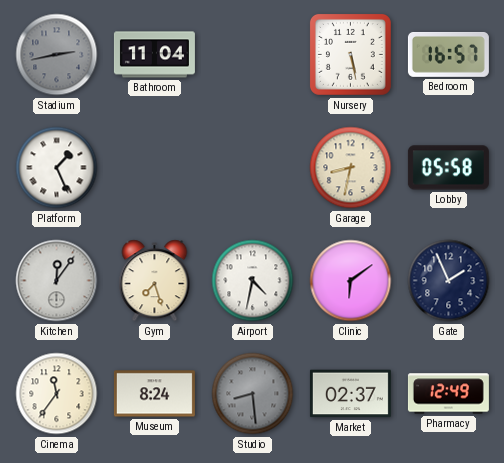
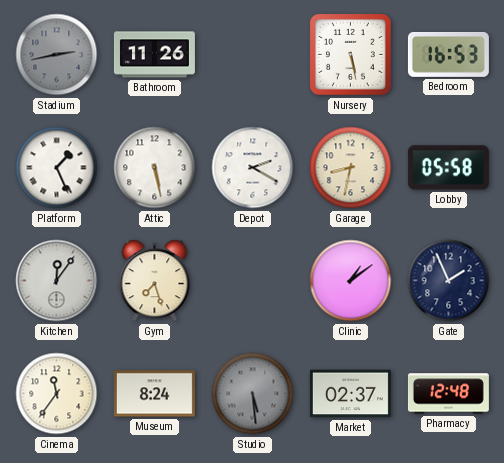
Bathroom: 11:04 -> 11:26 (154, 55)
Bedroom: 16:57 -> 16:53 (448, 54)
Attic: none -> 5:28 (155, 168)
Depot: none -> 2:20 (253, 168)
Airport: 4:32 -> none (253, 281)
Clinic: 6:09 -> 1:09 (351, 281)
Studio: 8:29 -> 5:29 (253, 394)
Pharmacy: 12:49 -> 12:48 (448, 394)
